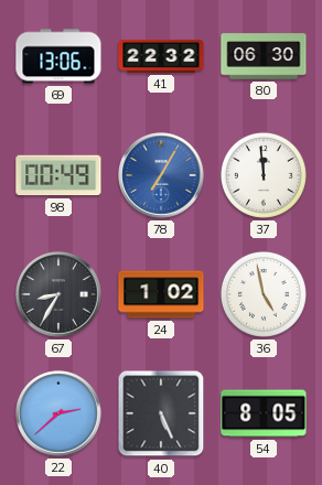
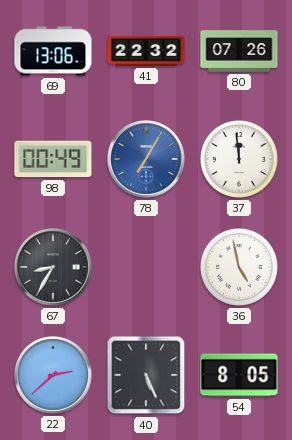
80: 06:30 -> 07:26 (239, 51)
24: 1:02 -> none (161, 294)
